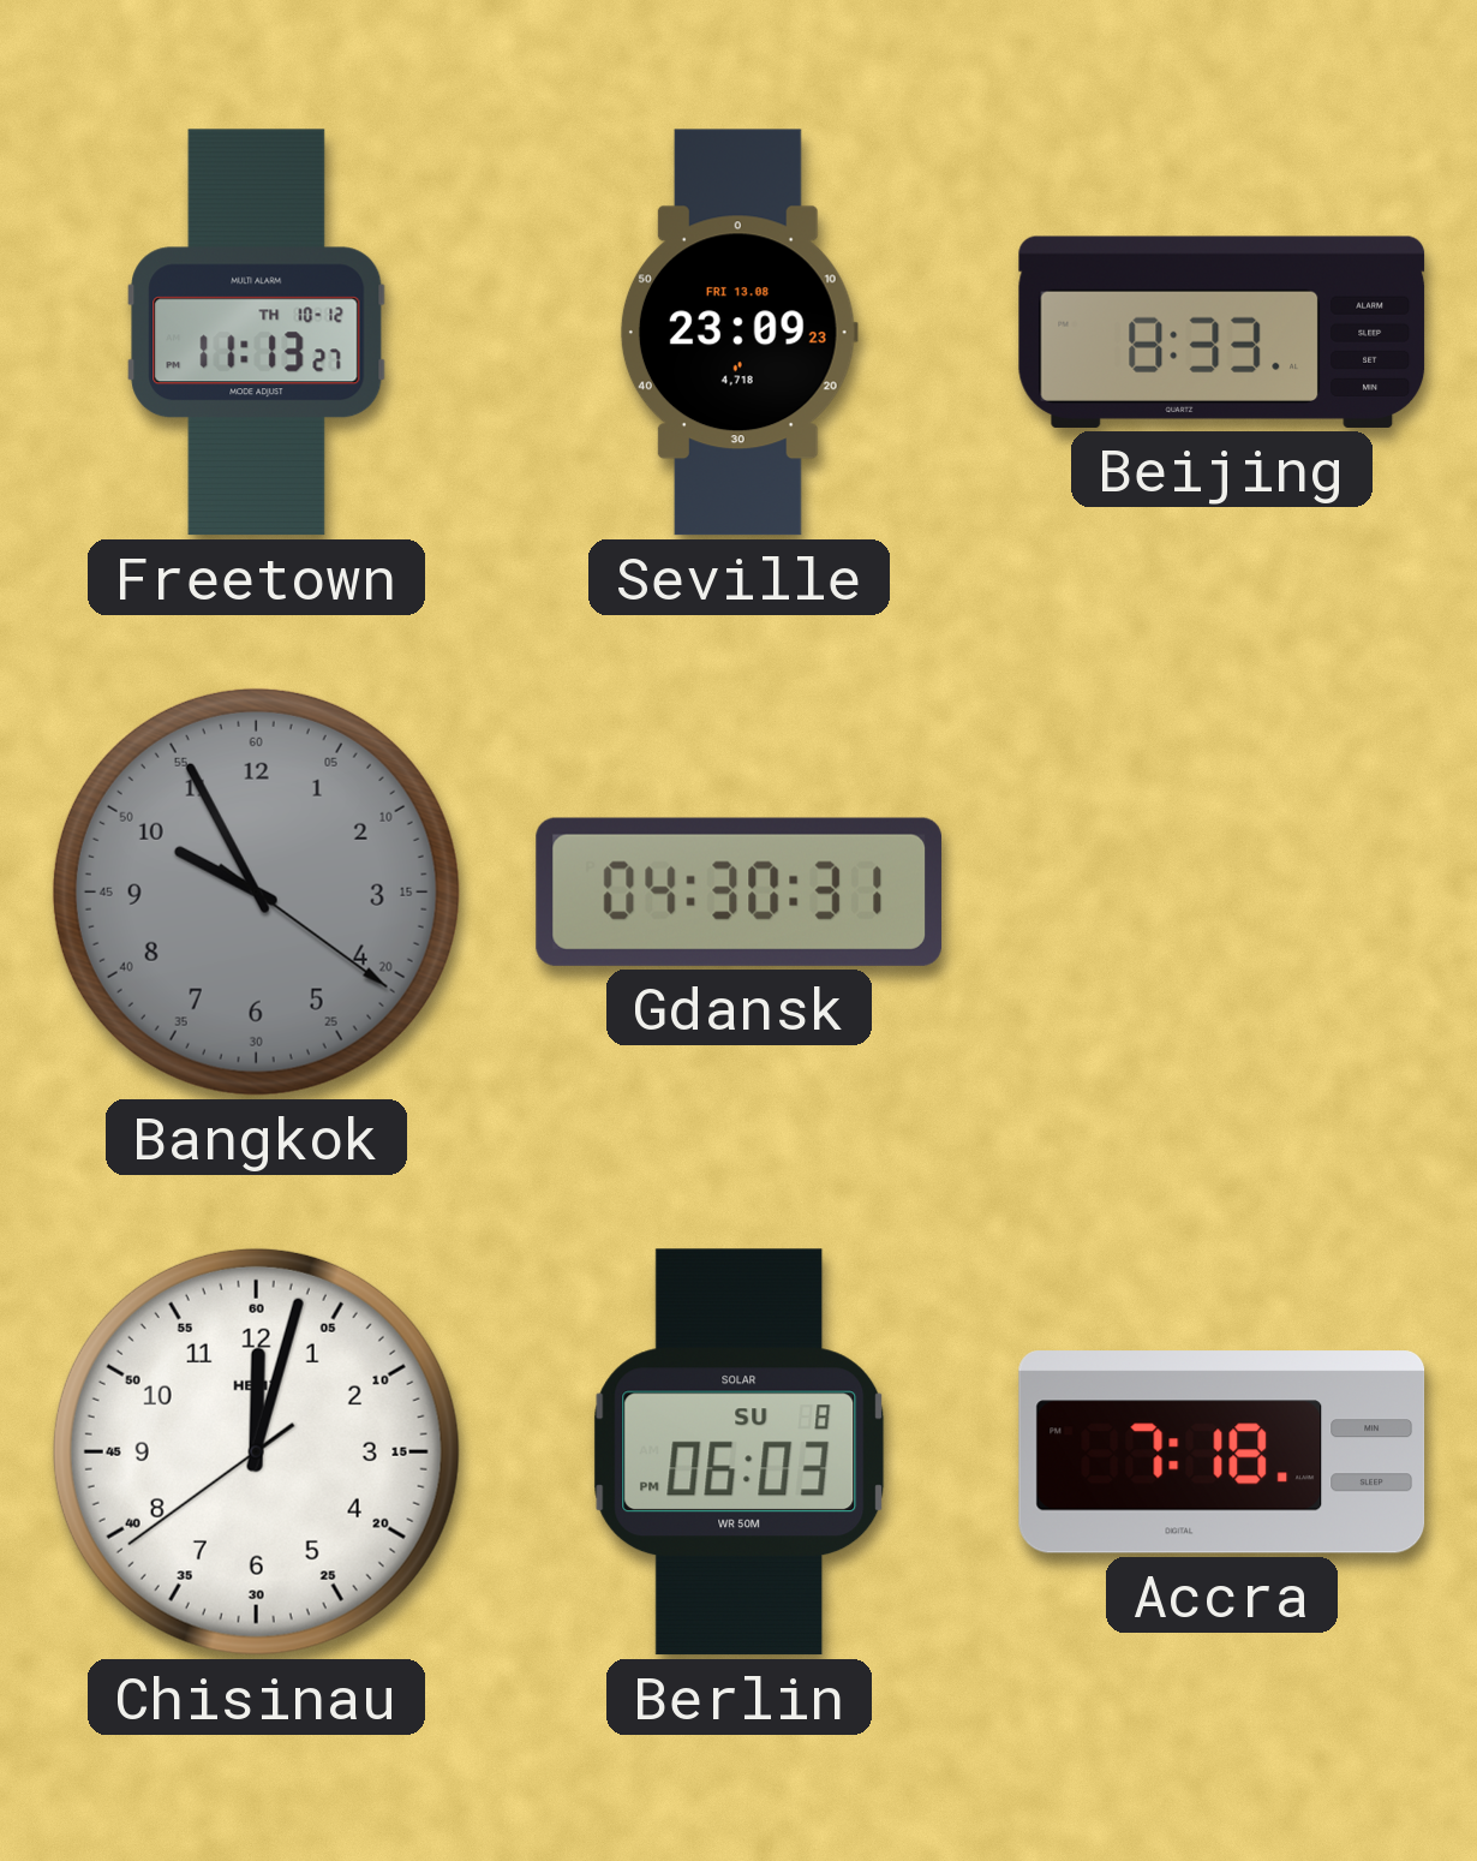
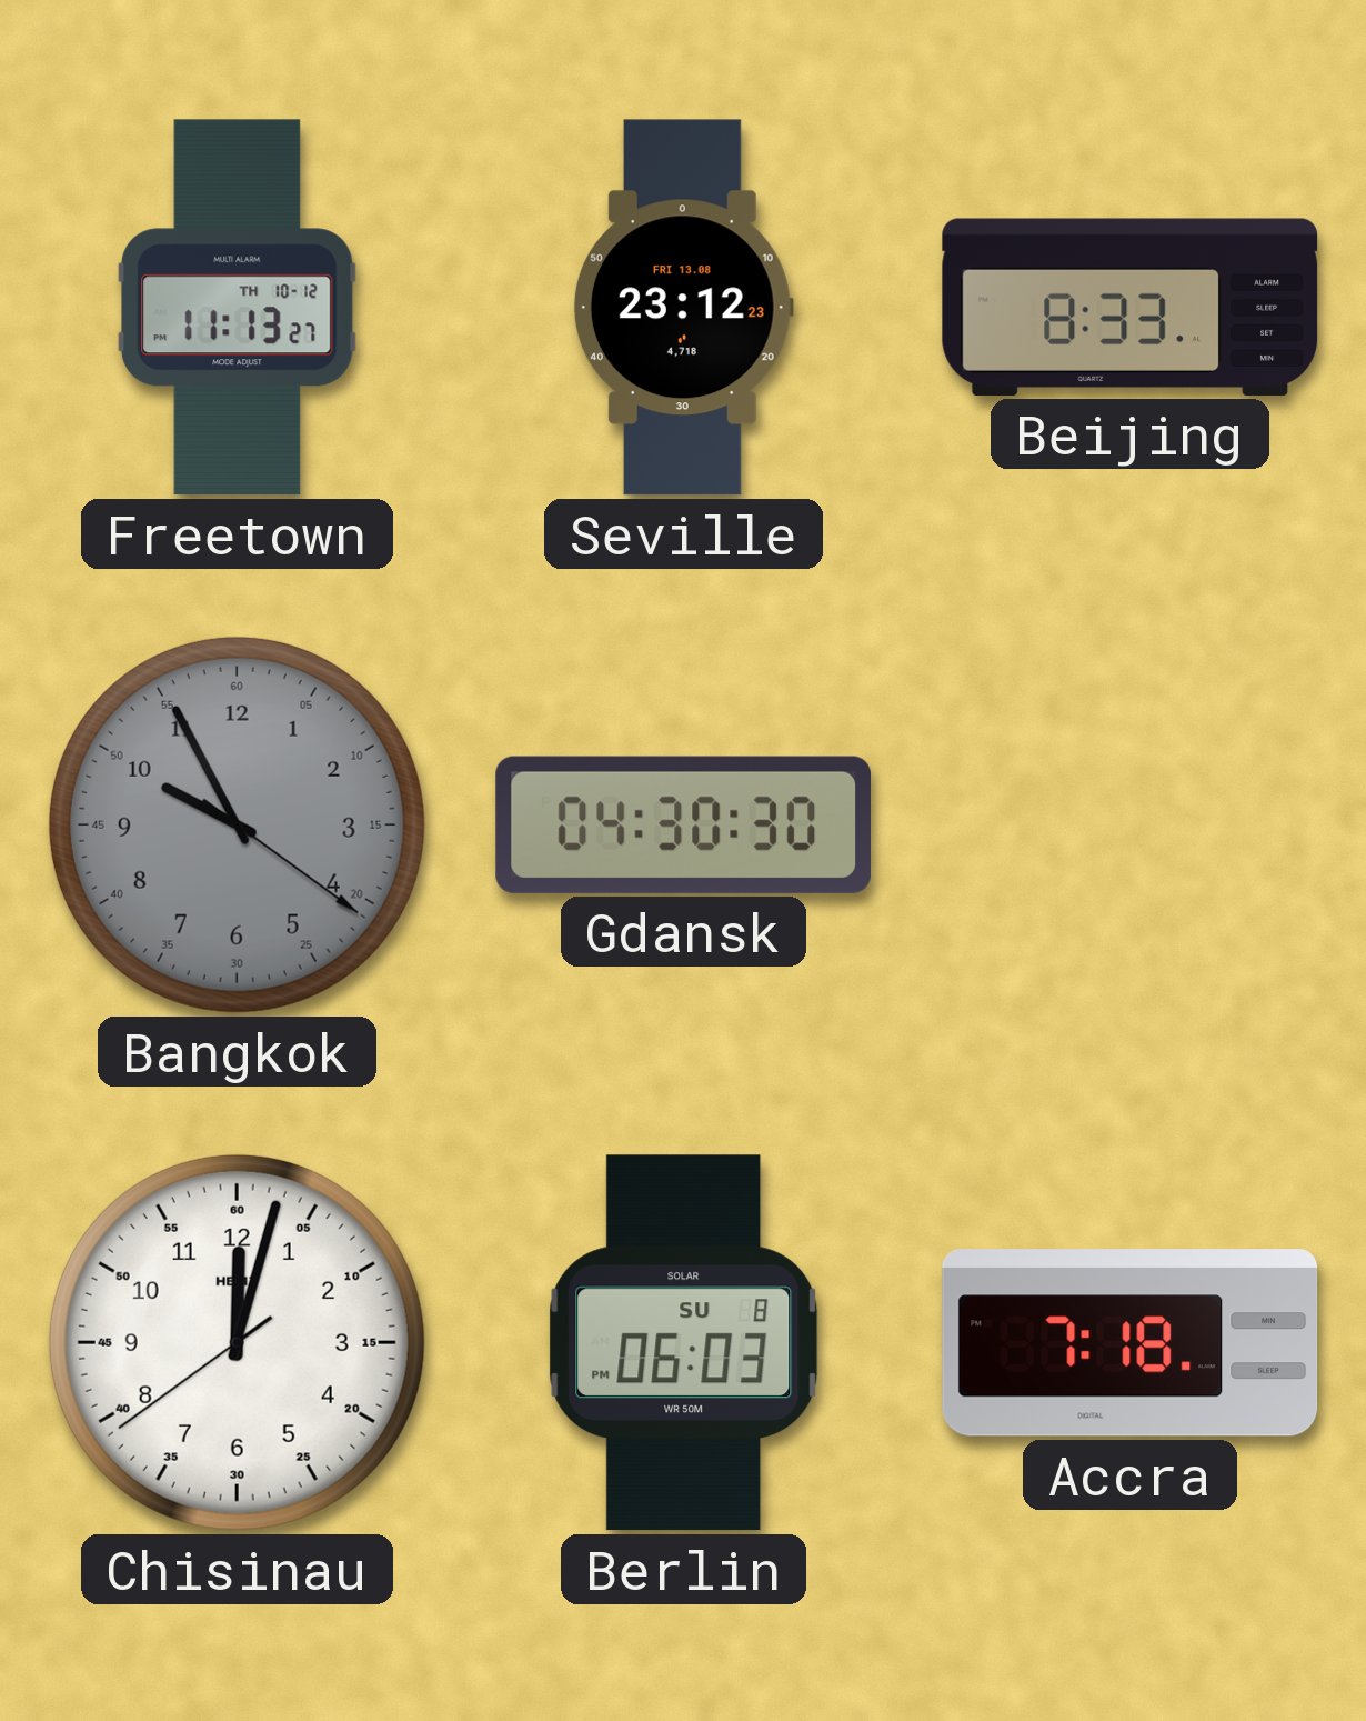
Seville: 23:09 -> 23:12 (683, 308)
Gdansk: 04:30:31 -> 04:30:30 (683, 824)
